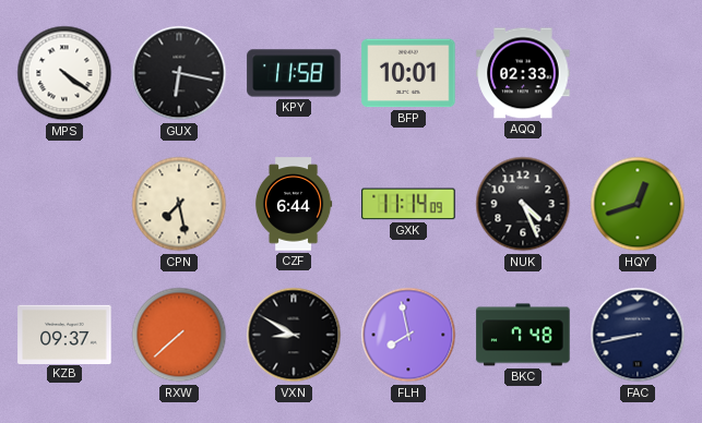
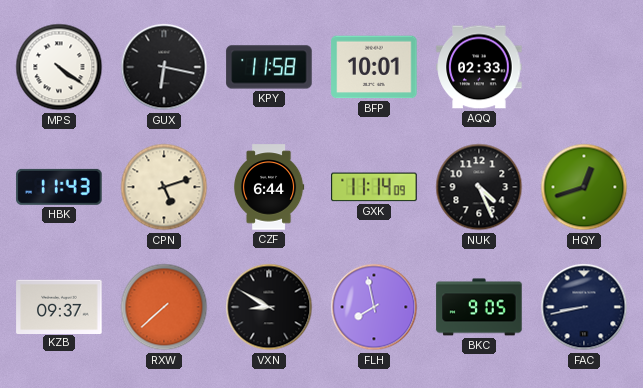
HBK: none -> 11:43 (59, 187)
CPN: 7:28 -> 5:12 (164, 187)
BKC: 7:48 -> 9:05 (479, 307)
